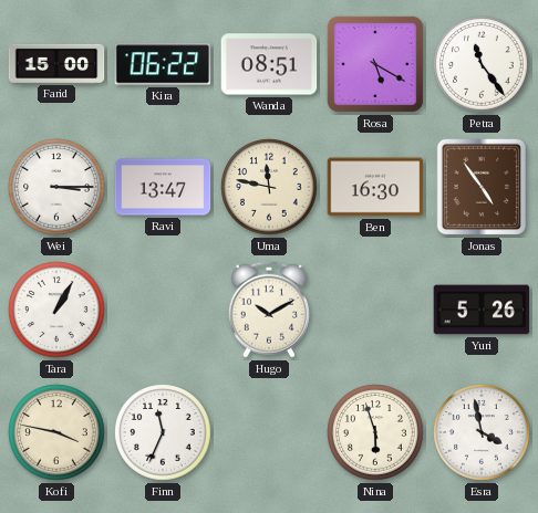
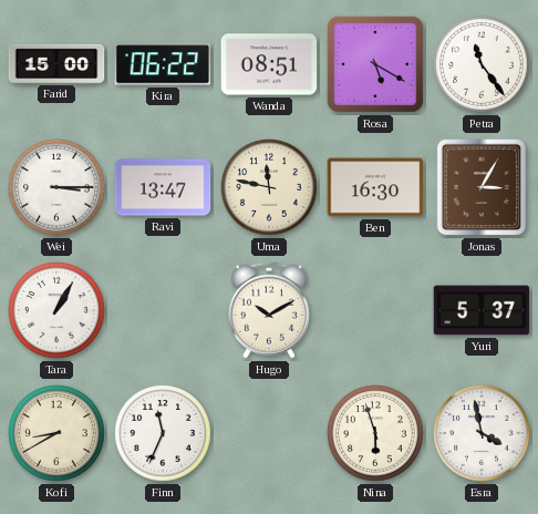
Jonas: 4:54 -> 3:05 (482, 187)
Yuri: 5:26 -> 5:37 (482, 310)
Kofi: 3:47 -> 8:40 (56, 433)
